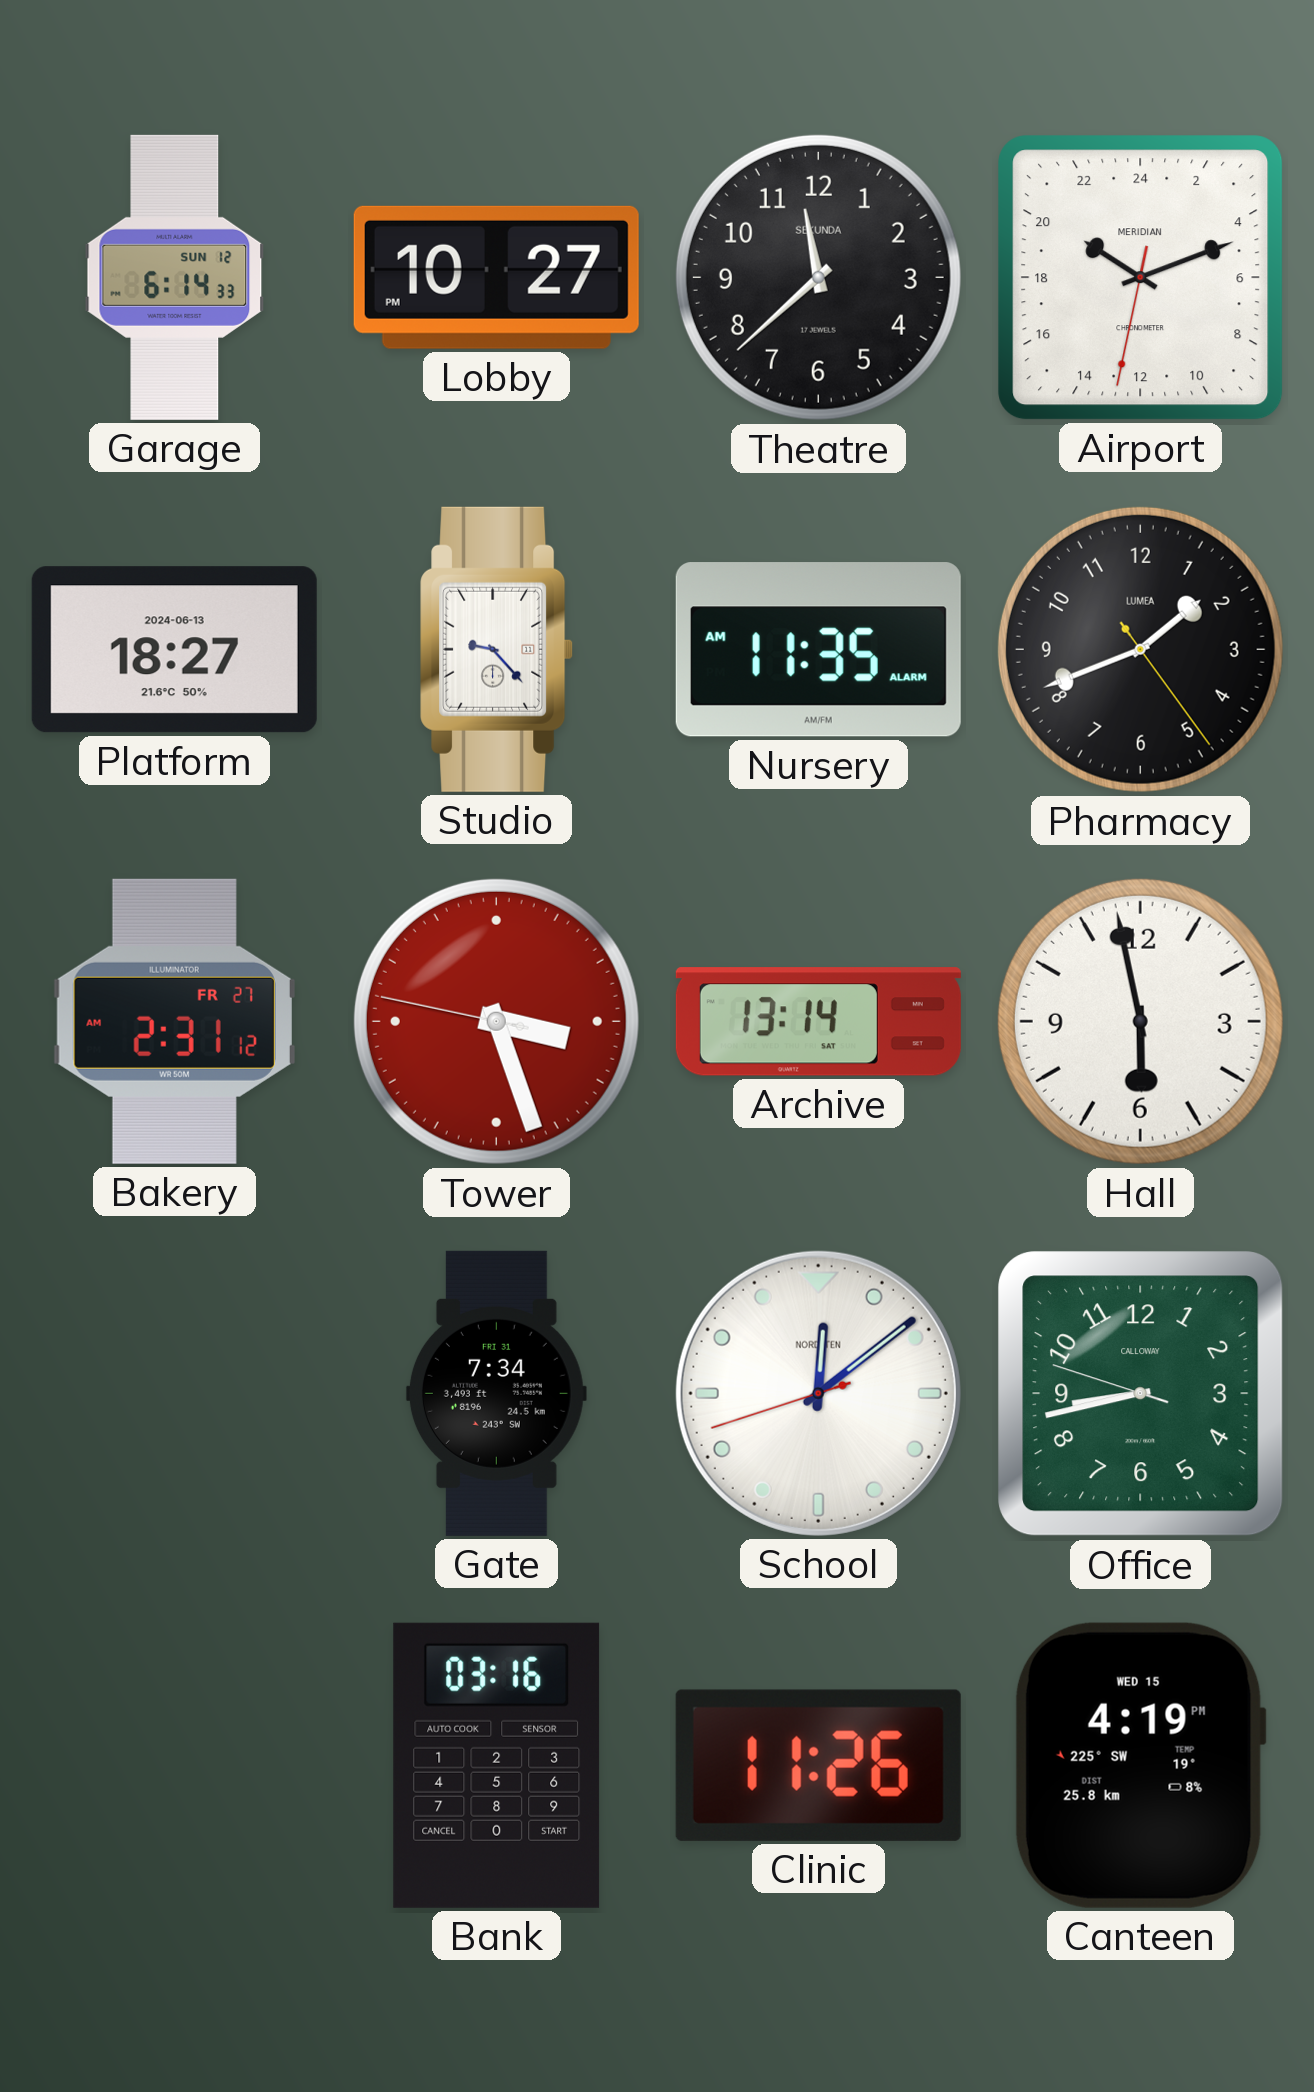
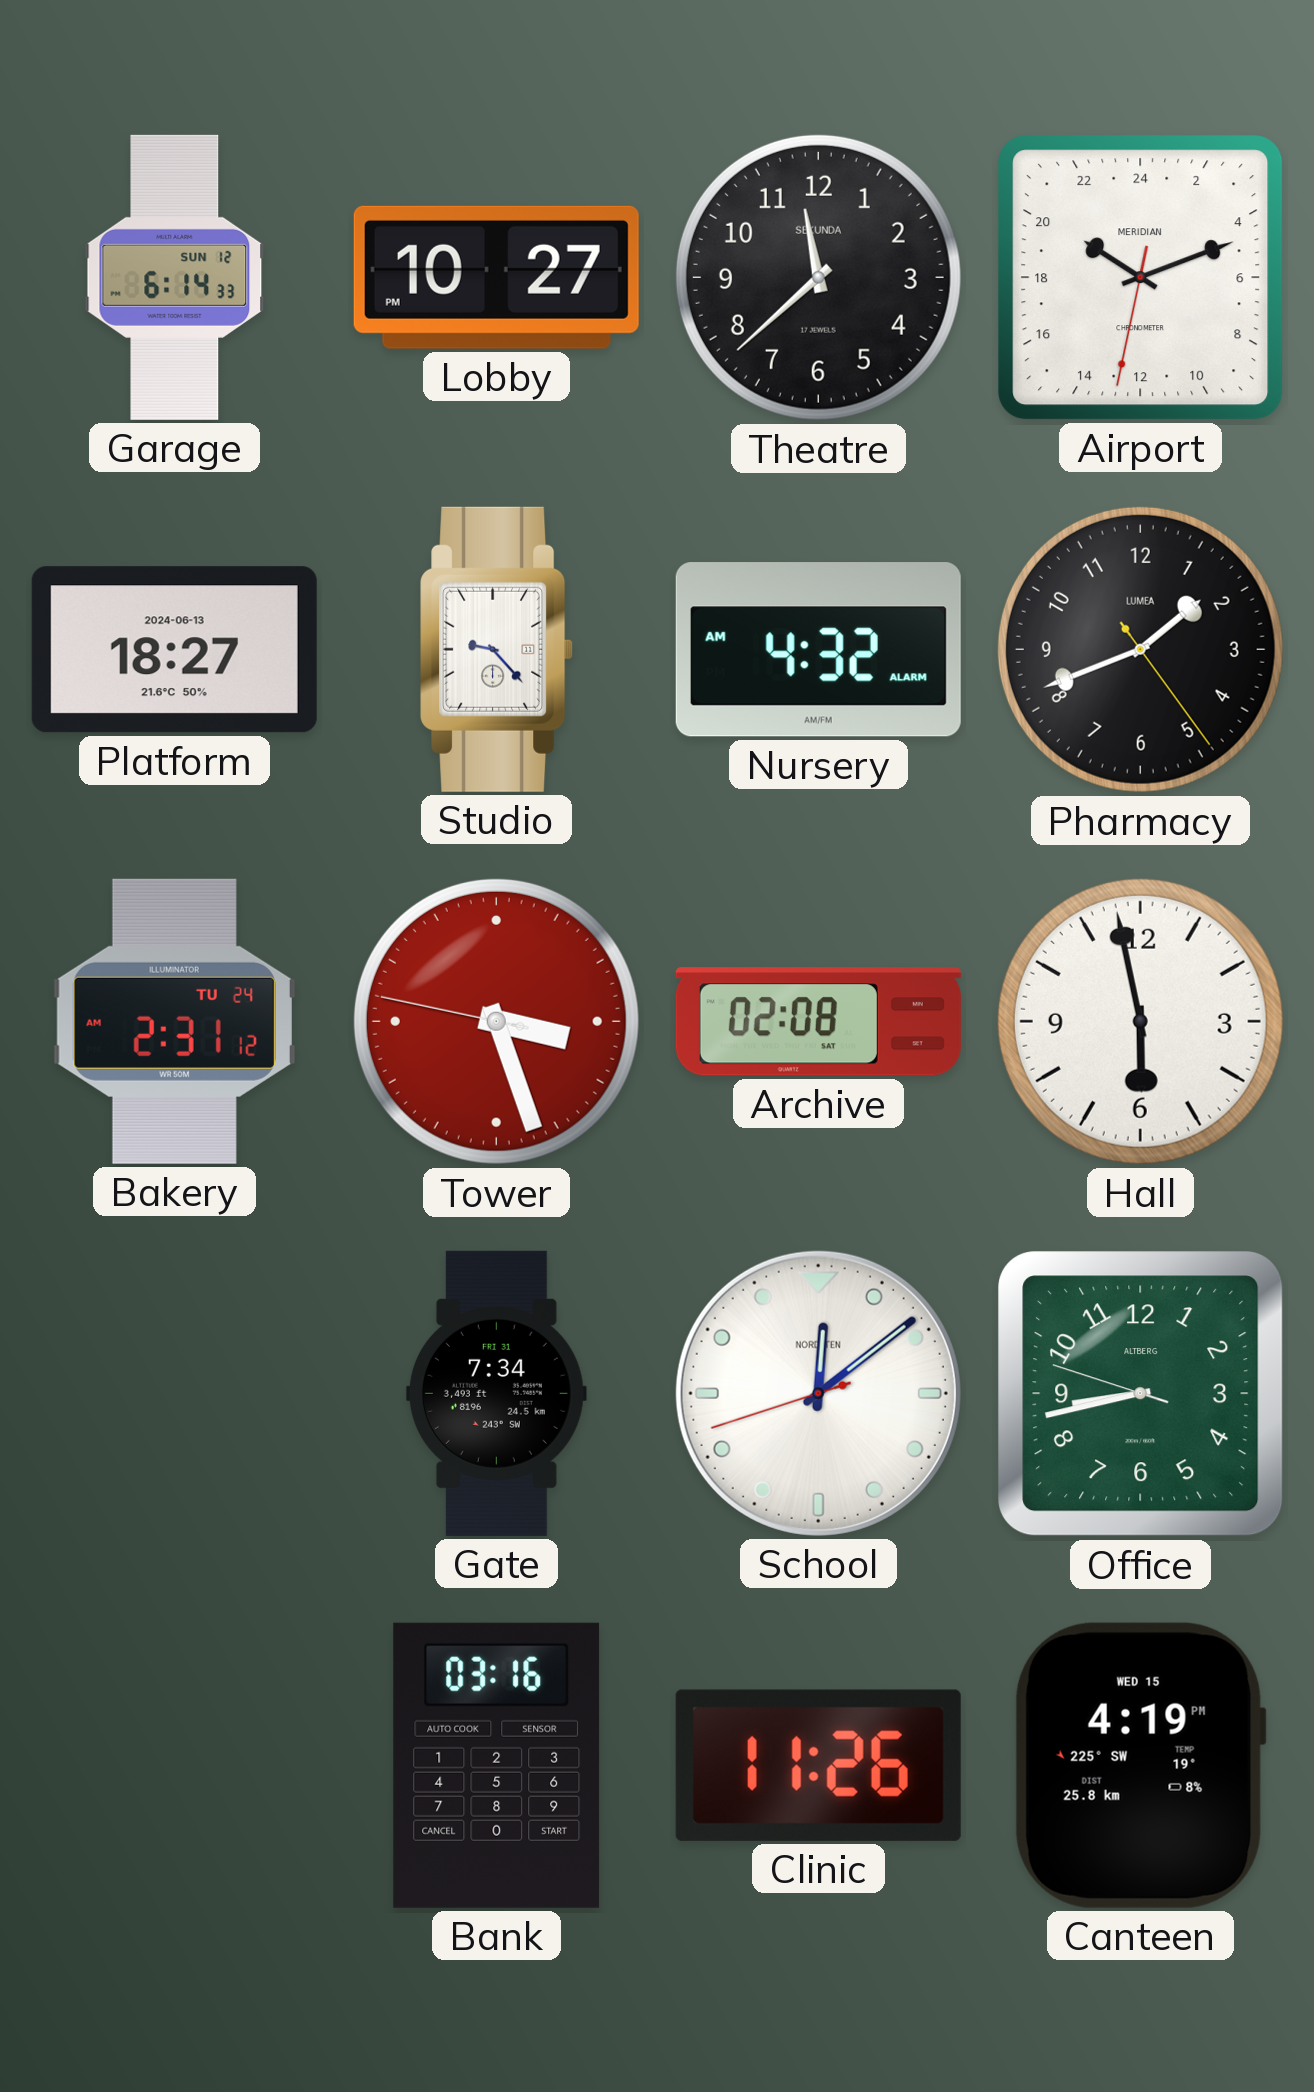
Nursery: 11:35 -> 4:32 (818, 650)
Bakery date: FR 27 -> TU 24 (174, 1021)
Archive: 13:14 -> 02:08 (818, 1022)
Office brand: CALLOWAY -> ALTBERG (1141, 1394)
